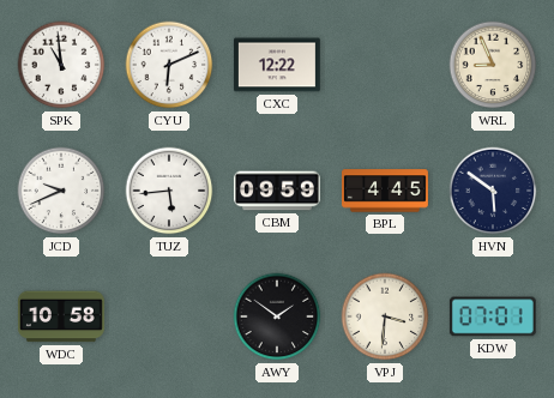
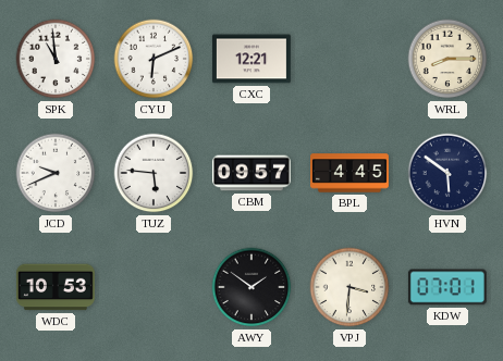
CXC: 12:22 -> 12:21 (251, 59)
WRL: 8:56 -> 8:15 (447, 59)
TUZ: 5:44 -> 5:46 (154, 173)
CBM: 09:59 -> 09:57 (251, 173)
WDC: 10:58 -> 10:53 (56, 287)
